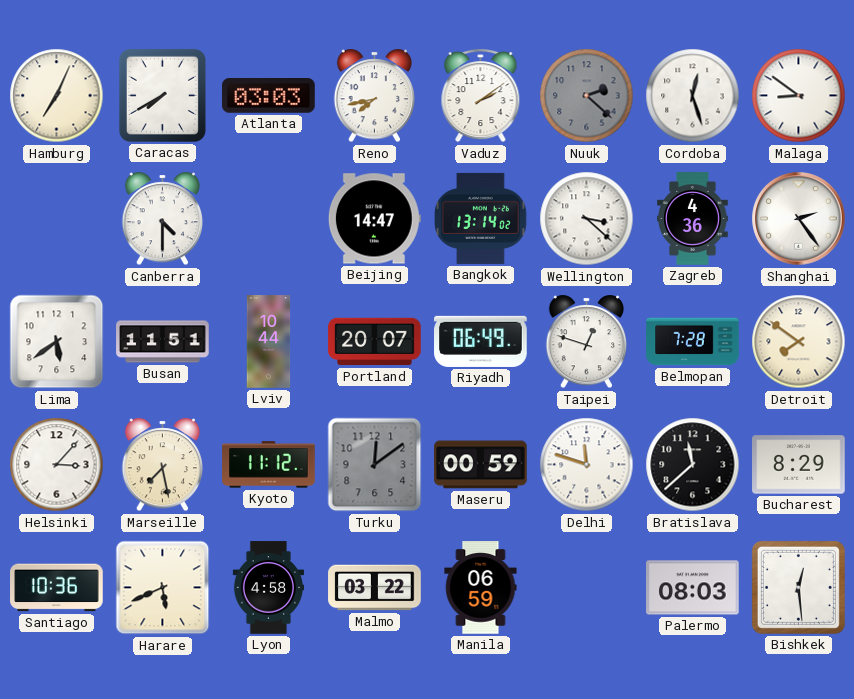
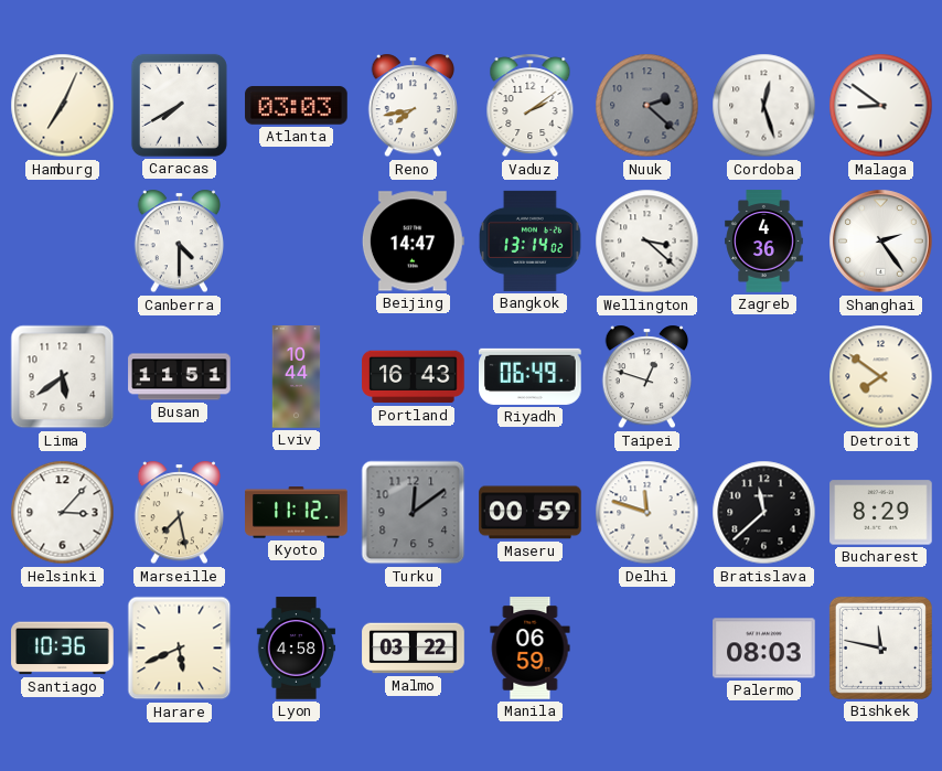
Portland: 20:07 -> 16:43 (414, 377)
Belmopan: 7:28 -> none (693, 342)
Bishkek: 12:29 -> 11:47 (880, 647)
